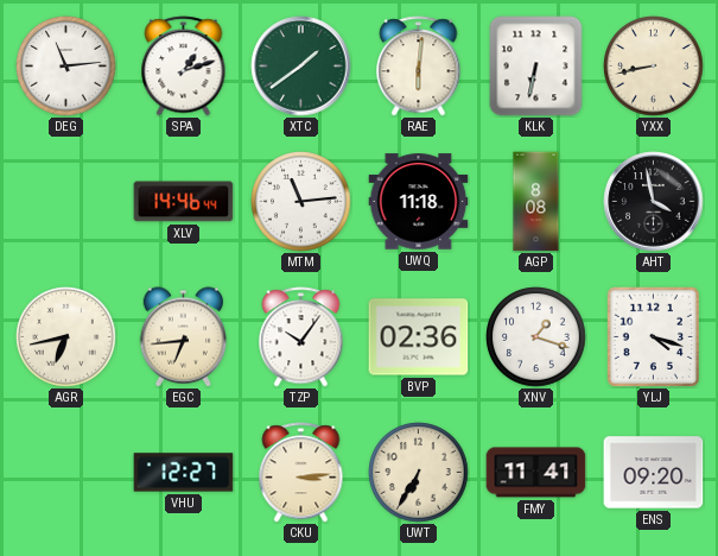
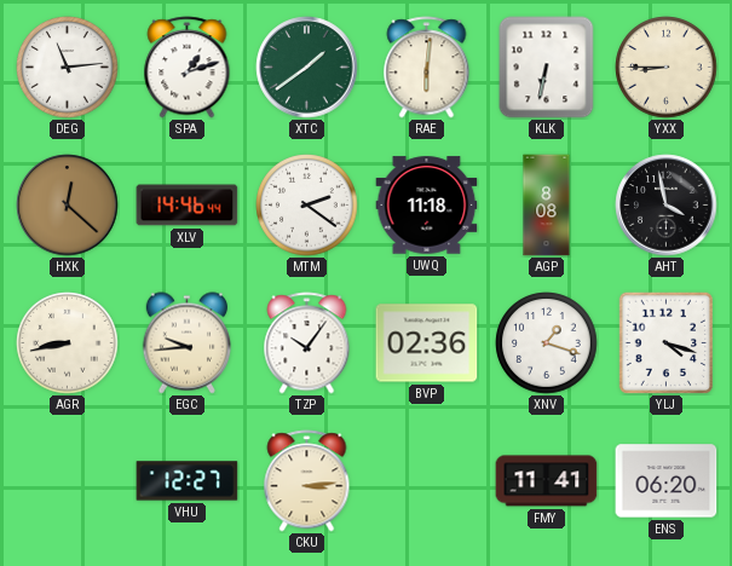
YXX: 8:43 -> 8:45 (667, 68)
HXK: none -> 12:22 (68, 206)
MTM: 11:14 -> 2:21 (307, 206)
AGR: 6:43 -> 8:43 (68, 343)
EGC: 6:44 -> 9:44 (188, 343)
UWT: 6:35 -> none (419, 473)
ENS: 09:20 -> 06:20 (667, 481)
